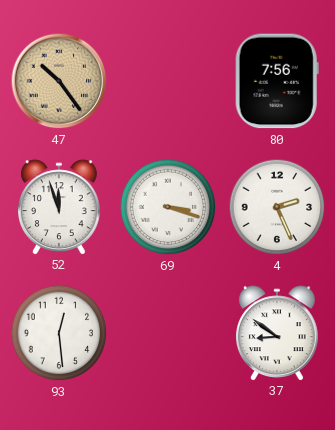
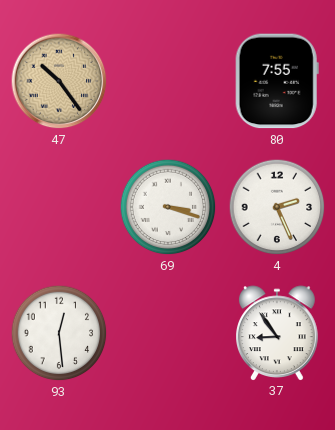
80: 7:56 -> 7:55 (277, 81)
52: 11:57 -> none (60, 207)
37: 8:51 -> 8:54 (278, 333)
